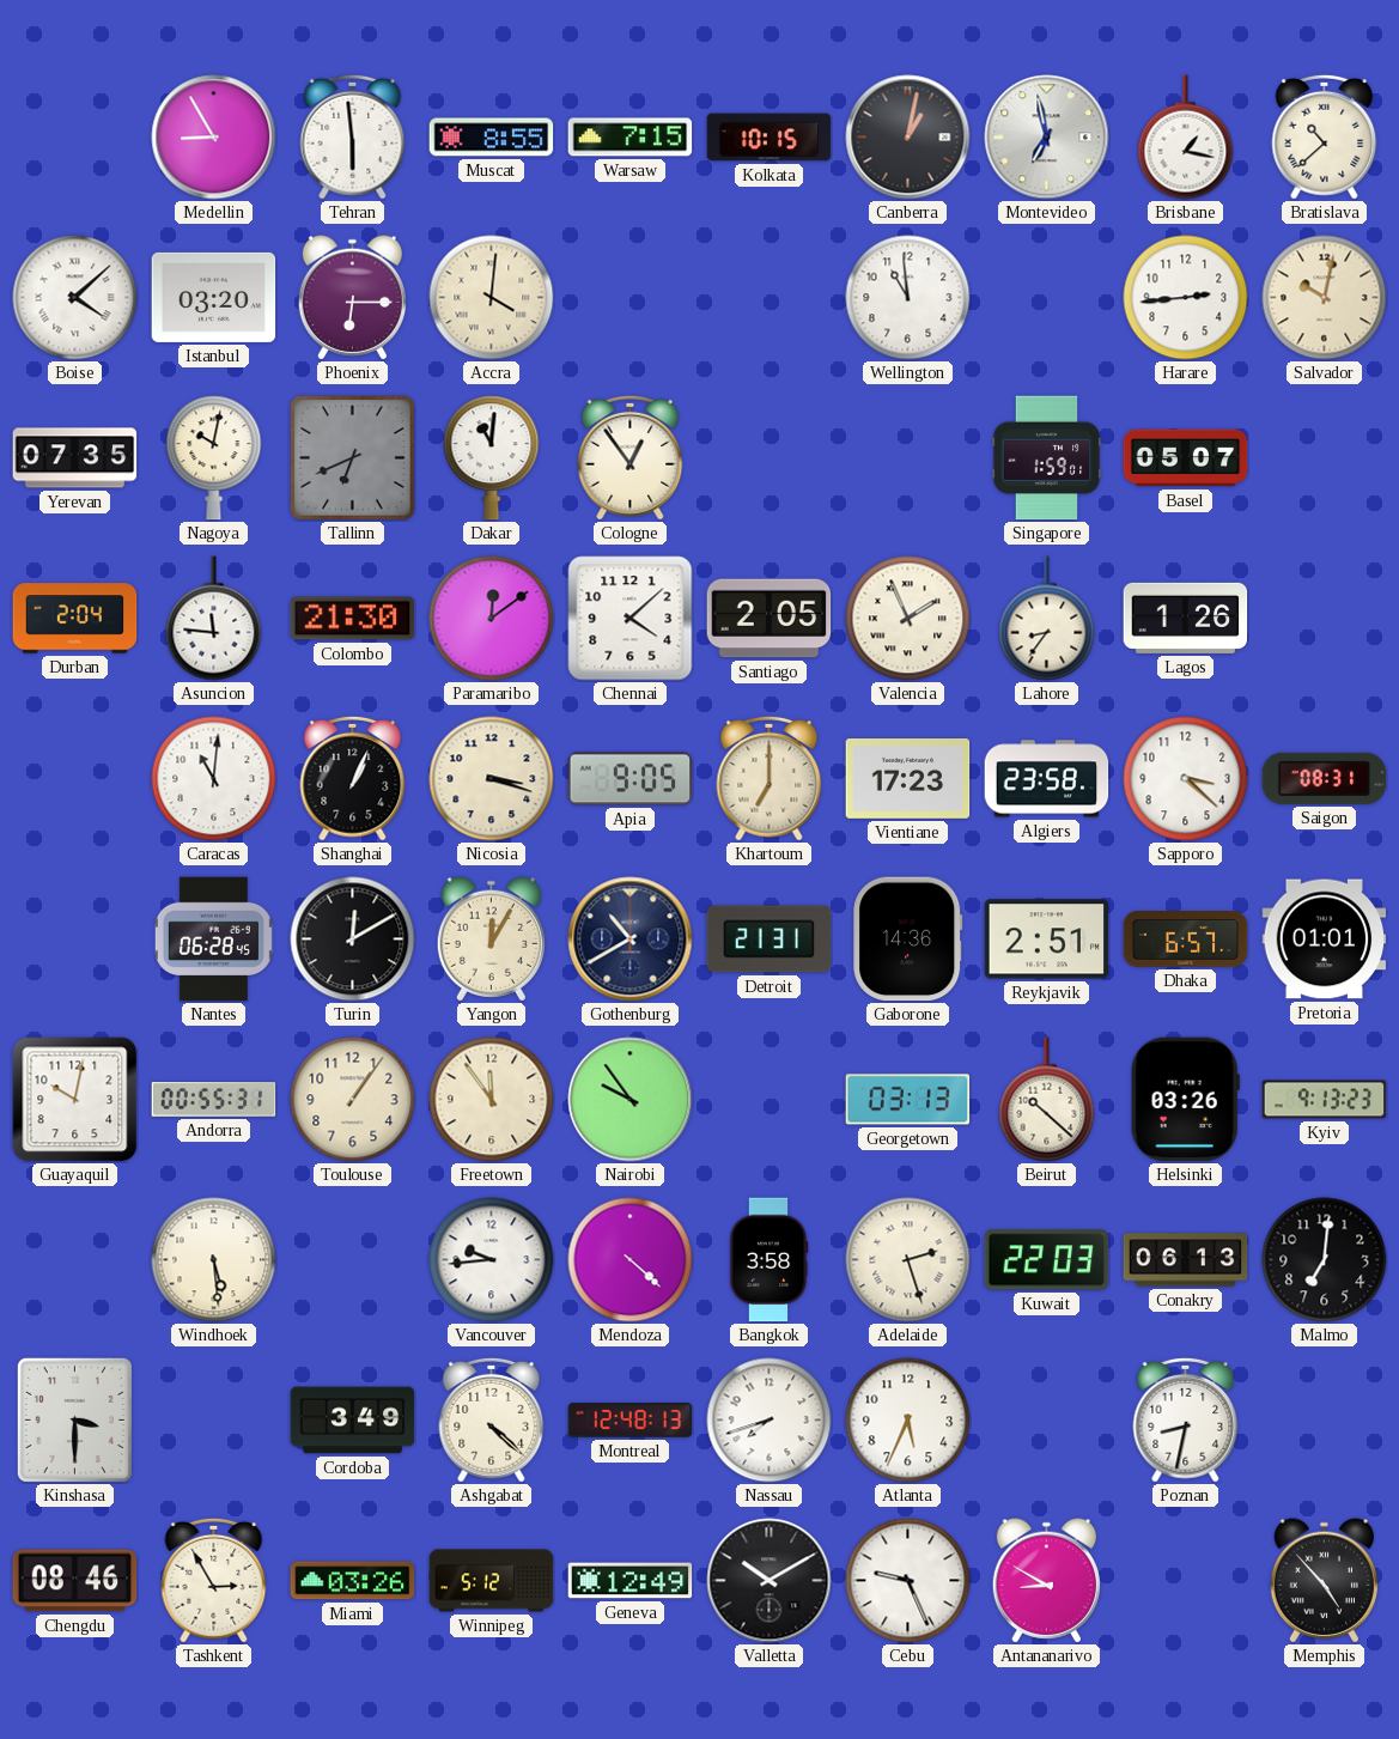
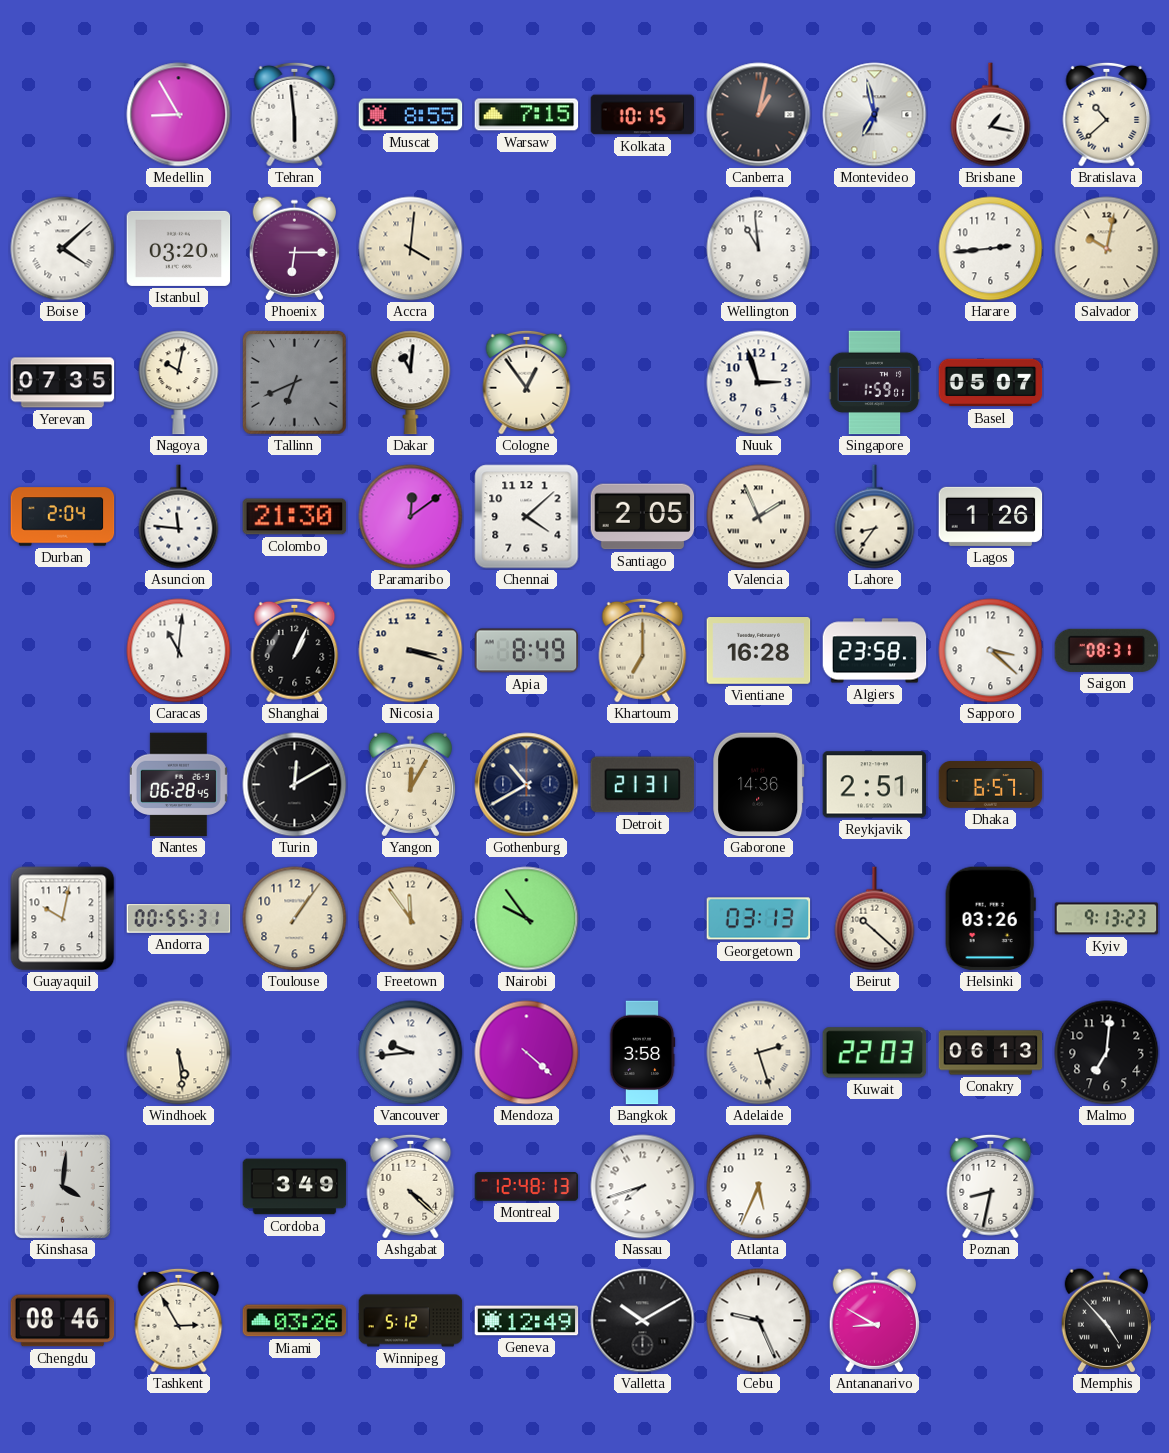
Nuuk: none -> 2:57 (759, 383)
Apia: 9:05 -> 8:49 (527, 651)
Vientiane: 17:23 -> 16:28 (759, 651)
Pretoria: 01:01 -> none (1325, 940)
Kinshasa: 3:30 -> 4:01 (62, 1186)
